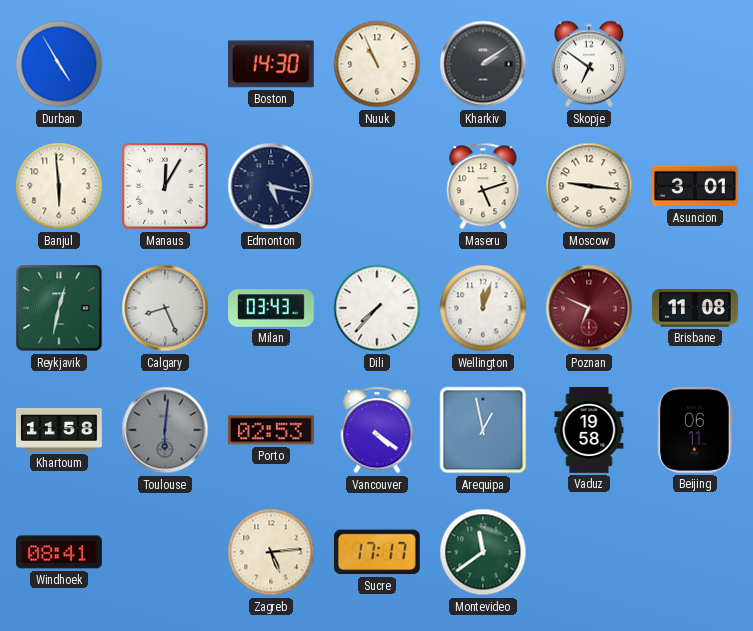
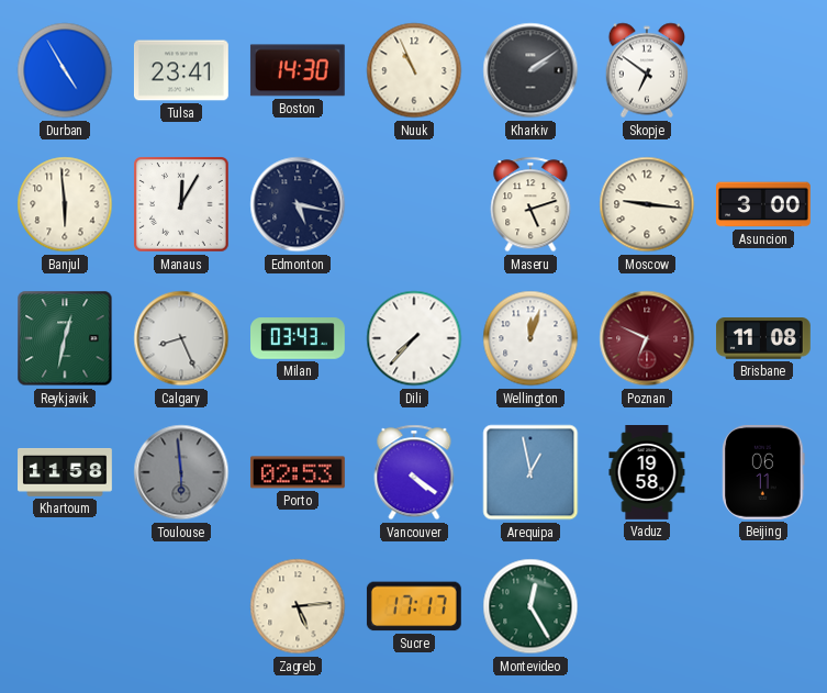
Tulsa: none -> 23:41 (181, 70)
Asuncion: 3:01 -> 3:00 (764, 204)
Toulouse: 6:01 -> 5:59 (181, 472)
Windhoek: 08:41 -> none (59, 552)
Montevideo: 11:39 -> 12:25 (530, 606)
